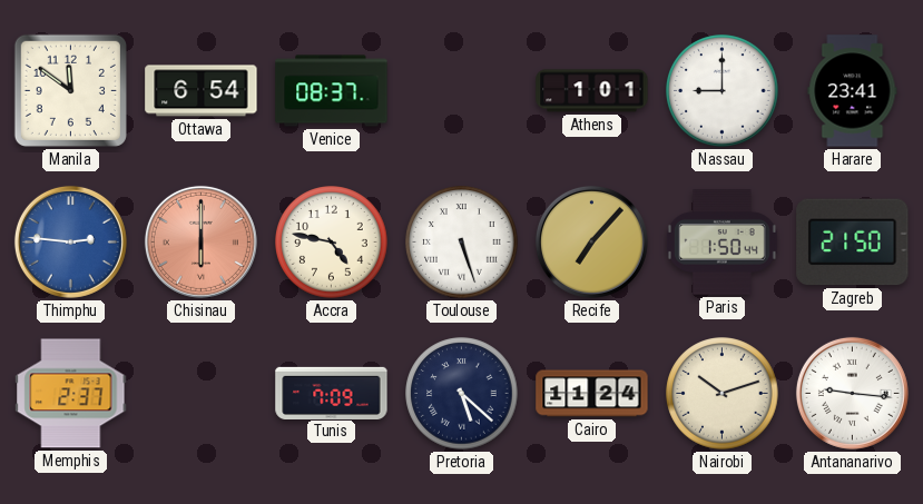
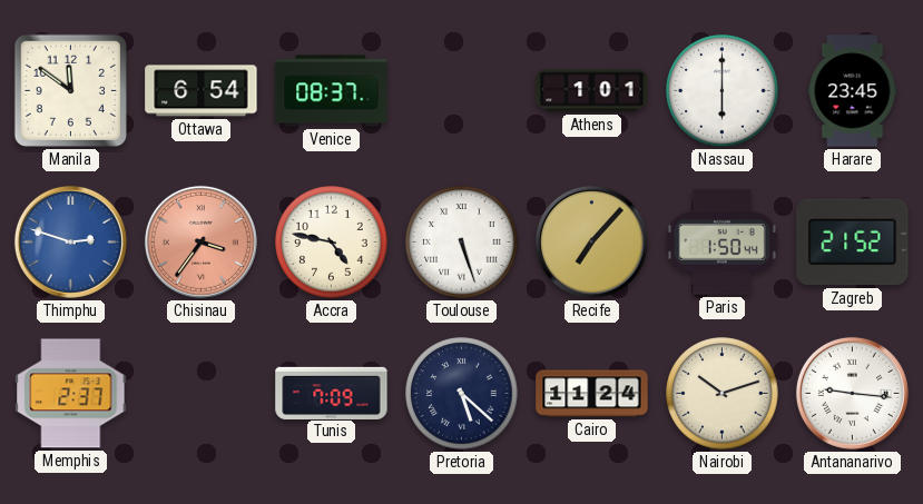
Nassau: 9:00 -> 6:00 (723, 91)
Harare: 23:41 -> 23:45 (853, 91)
Thimphu: 2:46 -> 2:48 (70, 241)
Chisinau: 6:00 -> 3:36 (200, 241)
Zagreb: 21:50 -> 21:52 (853, 243)
